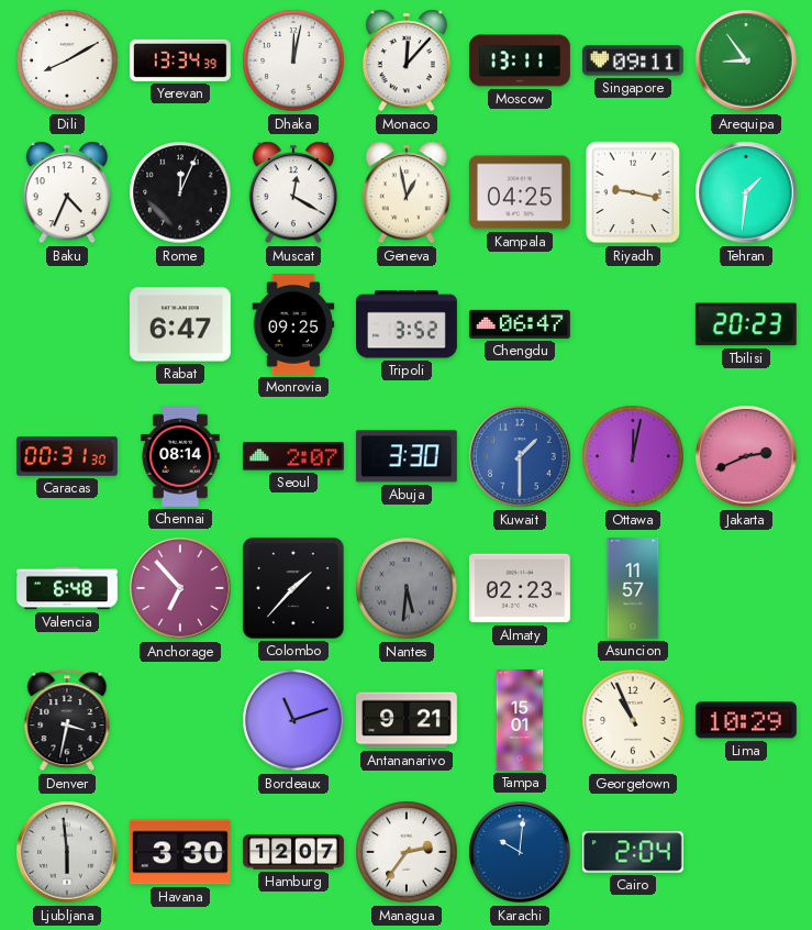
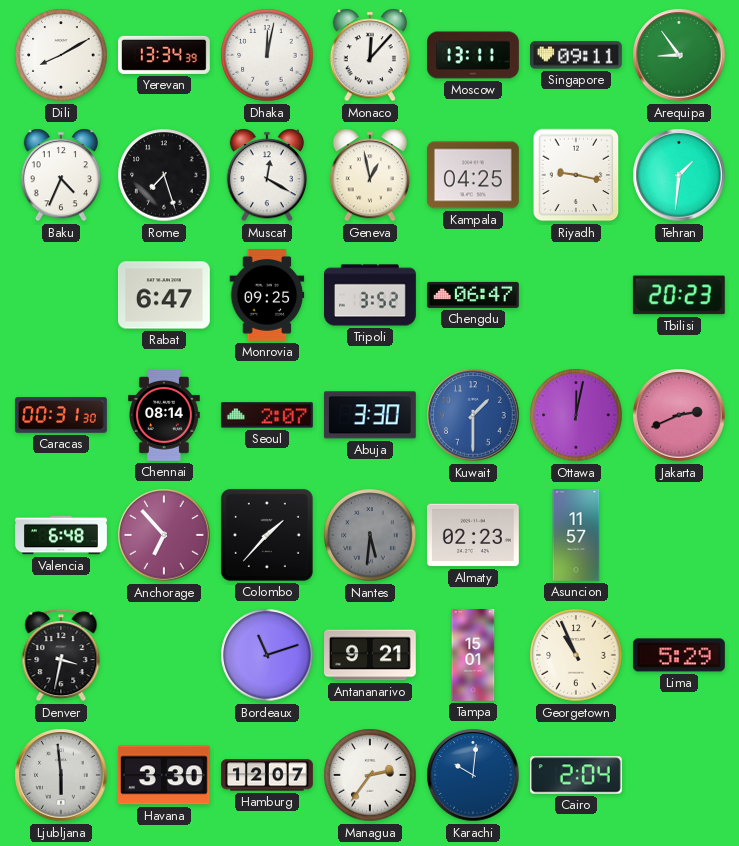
Rome: 12:04 -> 7:27 (164, 175)
Lima: 10:29 -> 5:29 (679, 655)
